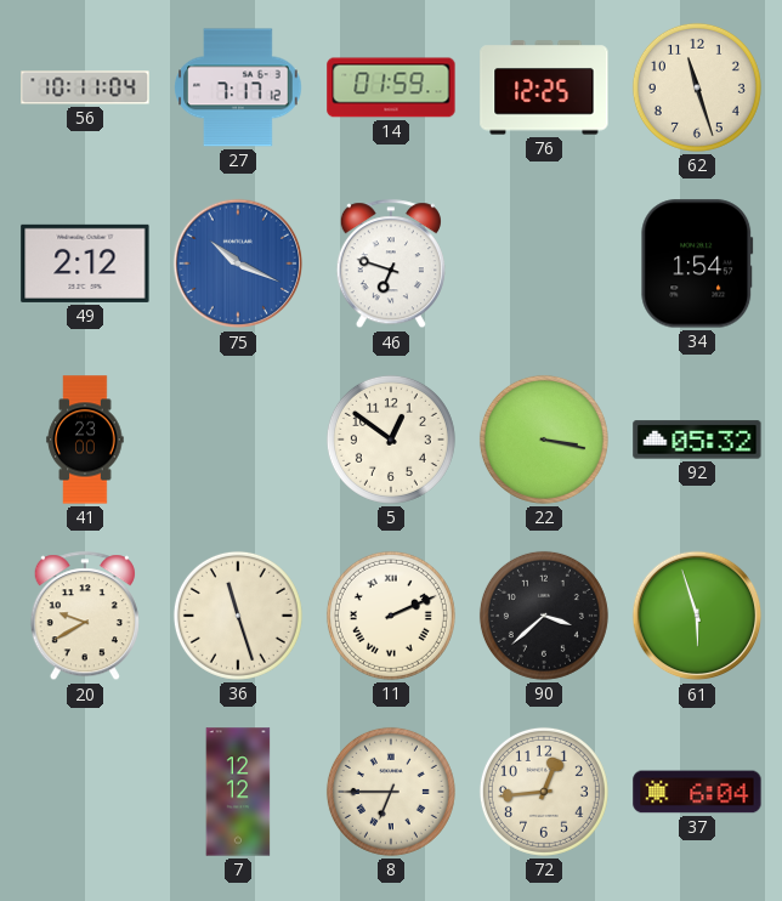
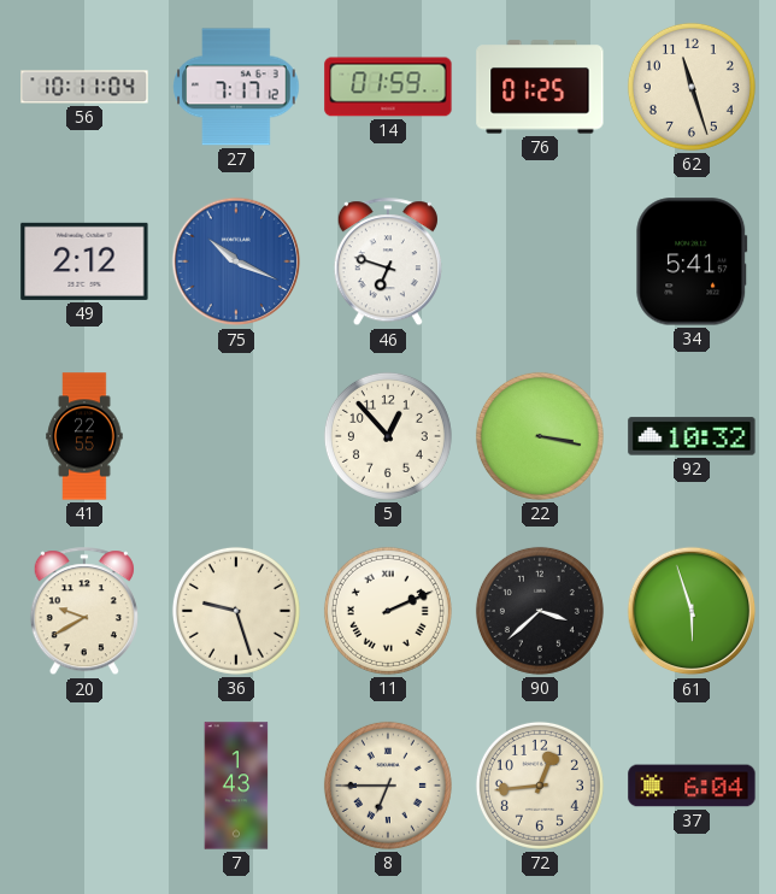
76: 12:25 -> 01:25 (540, 87)
34: 1:54 -> 5:41 (692, 261)
41: 23:00 -> 22:55 (84, 436)
5: 12:51 -> 12:53 (388, 436)
92: 05:32 -> 10:32 (692, 436)
36: 11:27 -> 9:27 (236, 611)
7: 12:12 -> 1:43 (236, 786)
